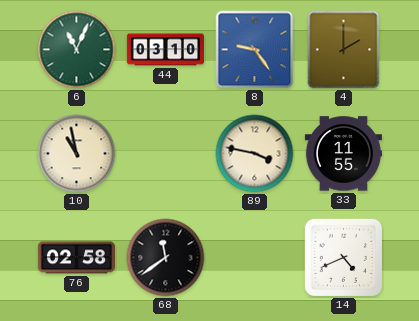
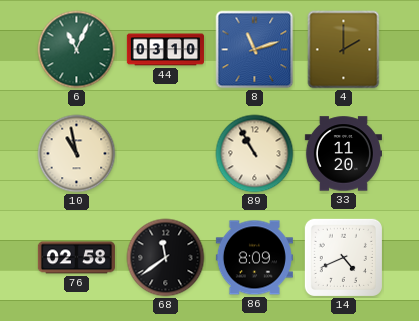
8: 9:24 -> 11:12 (255, 50)
89: 3:47 -> 10:55 (255, 154)
33: 11:55 -> 11:20 (343, 154)
86: none -> 8:09 (254, 258)
